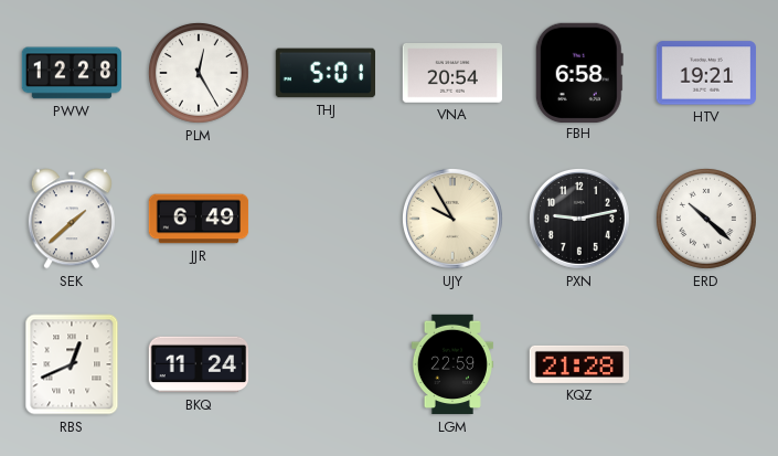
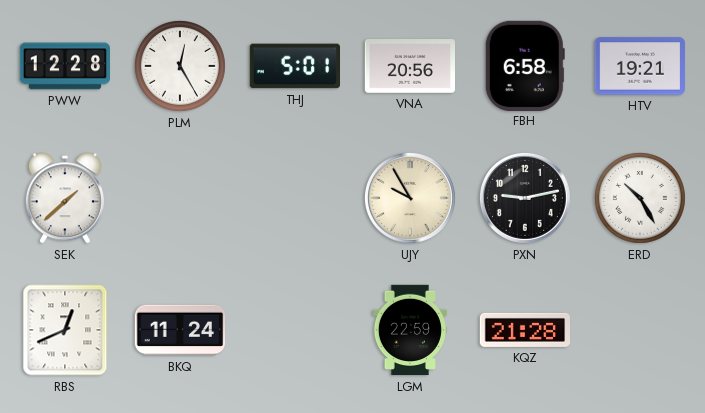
VNA: 20:54 -> 20:56 (410, 67)
JJR: 6:49 -> none (199, 219)
ERD: 10:22 -> 10:25 (640, 198)
